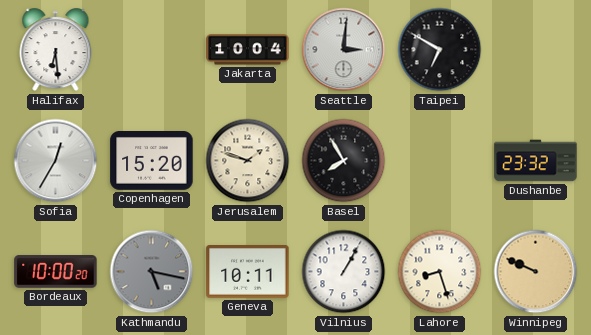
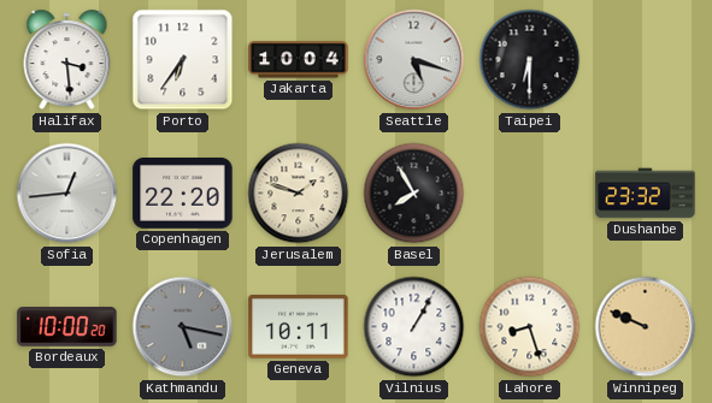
Halifax: 6:29 -> 3:29 (67, 60)
Porto: none -> 6:36 (183, 60)
Seattle: 3:01 -> 5:18 (414, 60)
Taipei: 6:50 -> 6:30 (530, 60)
Sofia: 12:35 -> 12:44 (67, 194)
Copenhagen: 15:20 -> 22:20 (183, 194)
